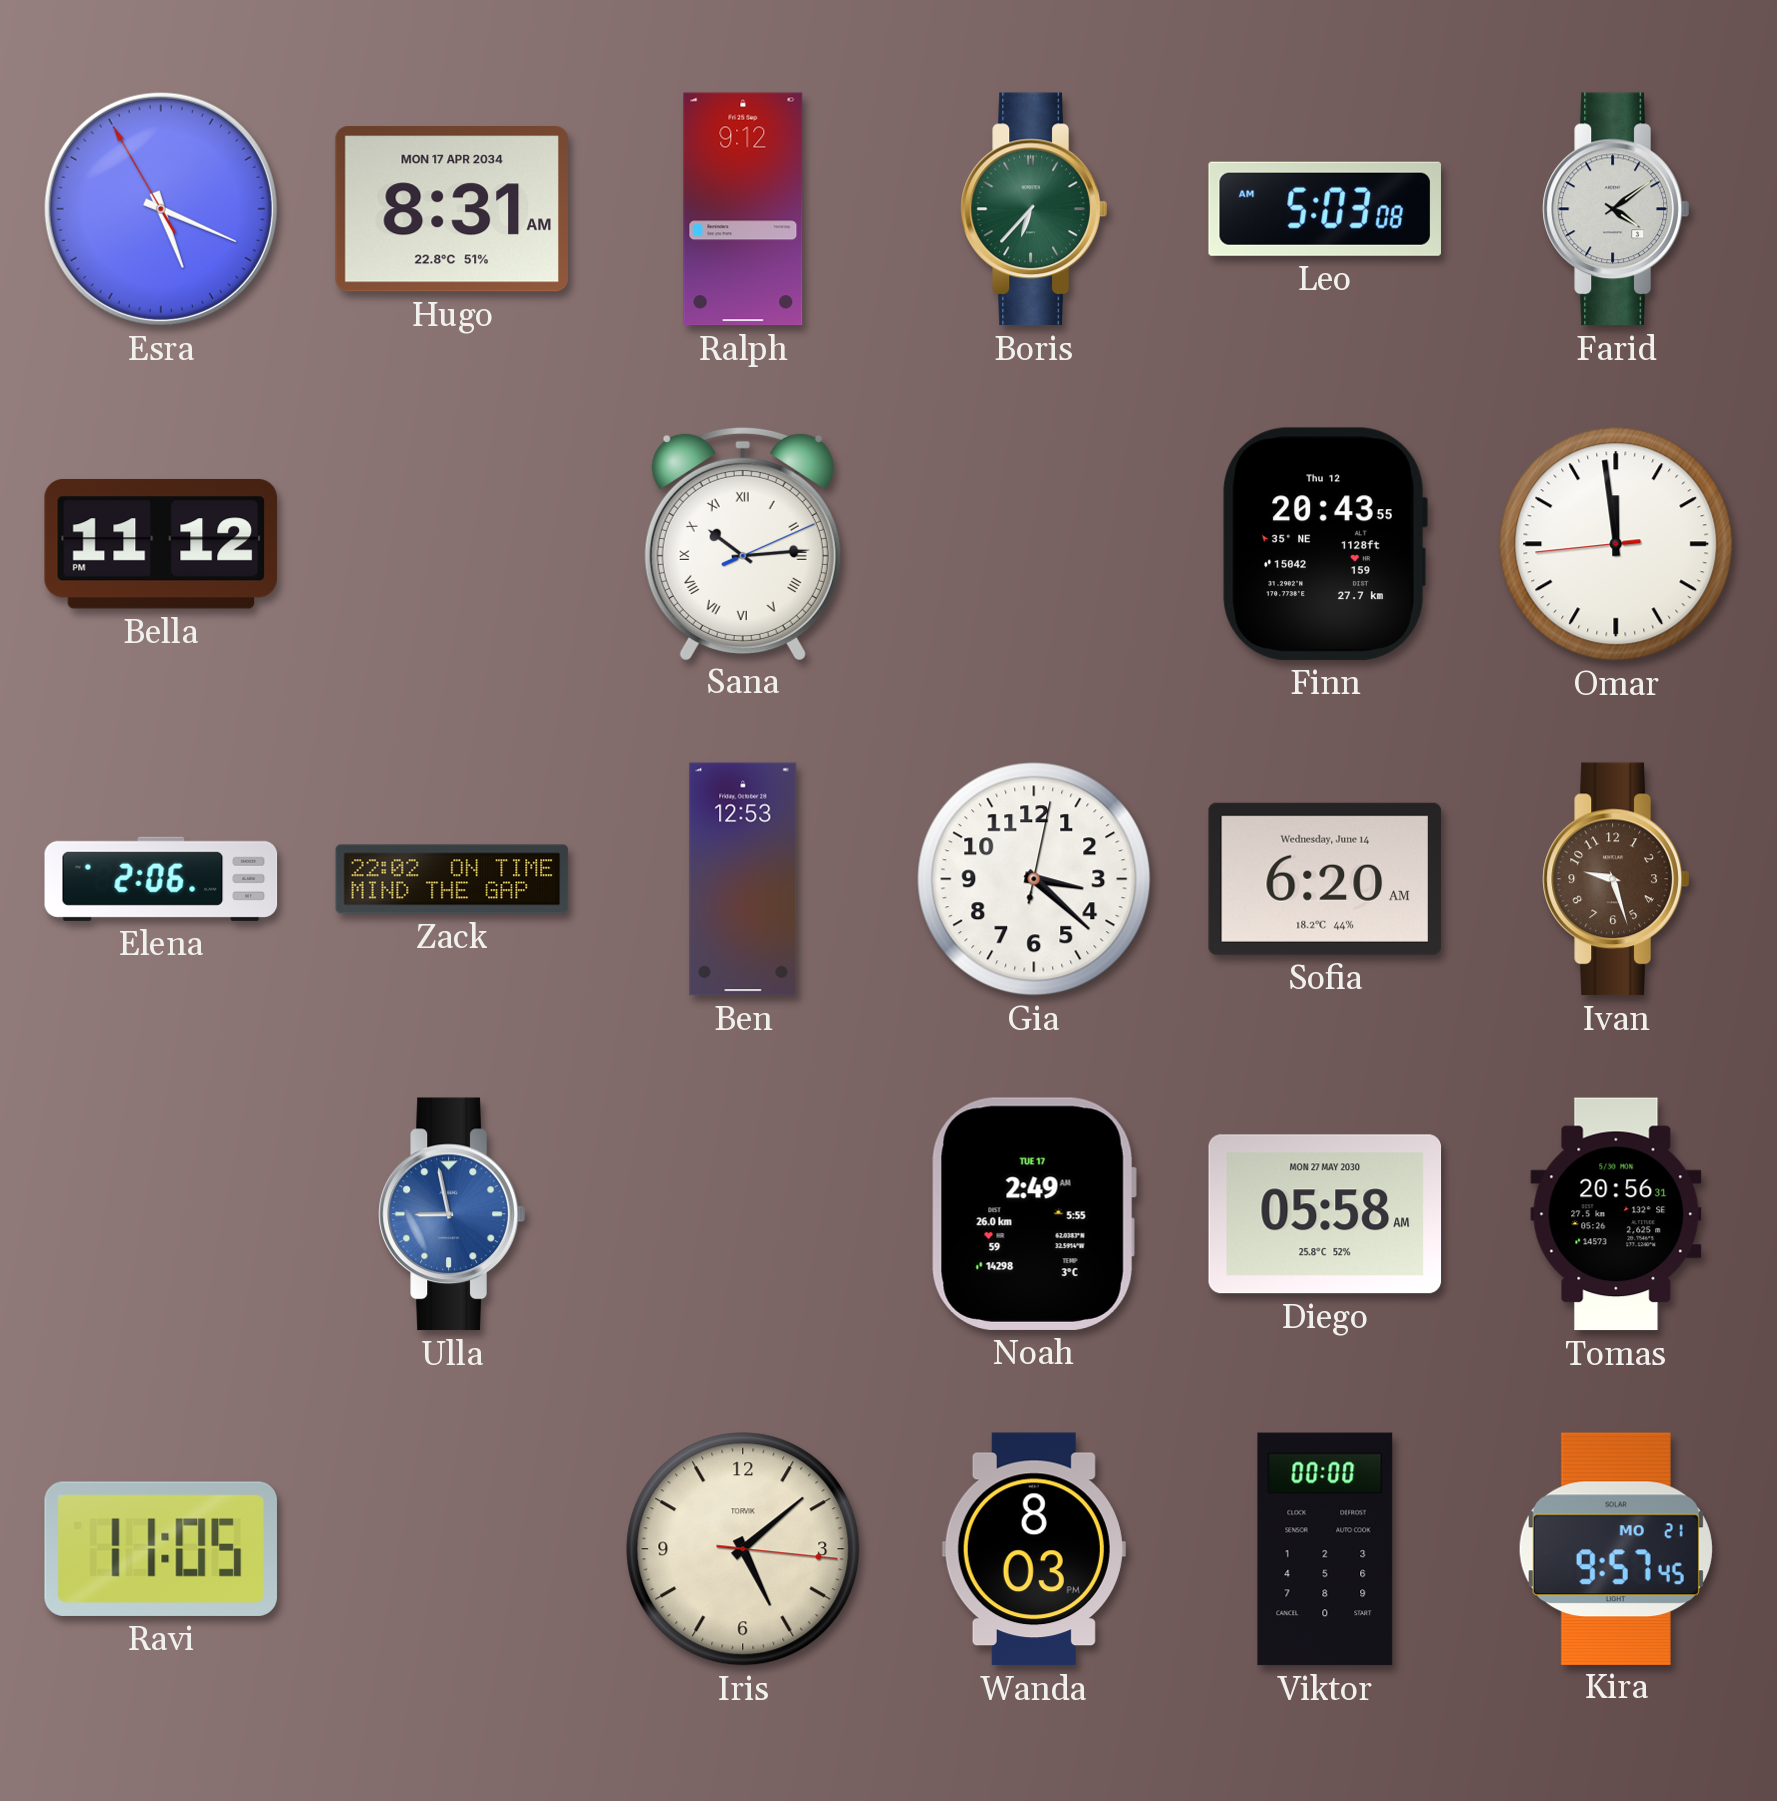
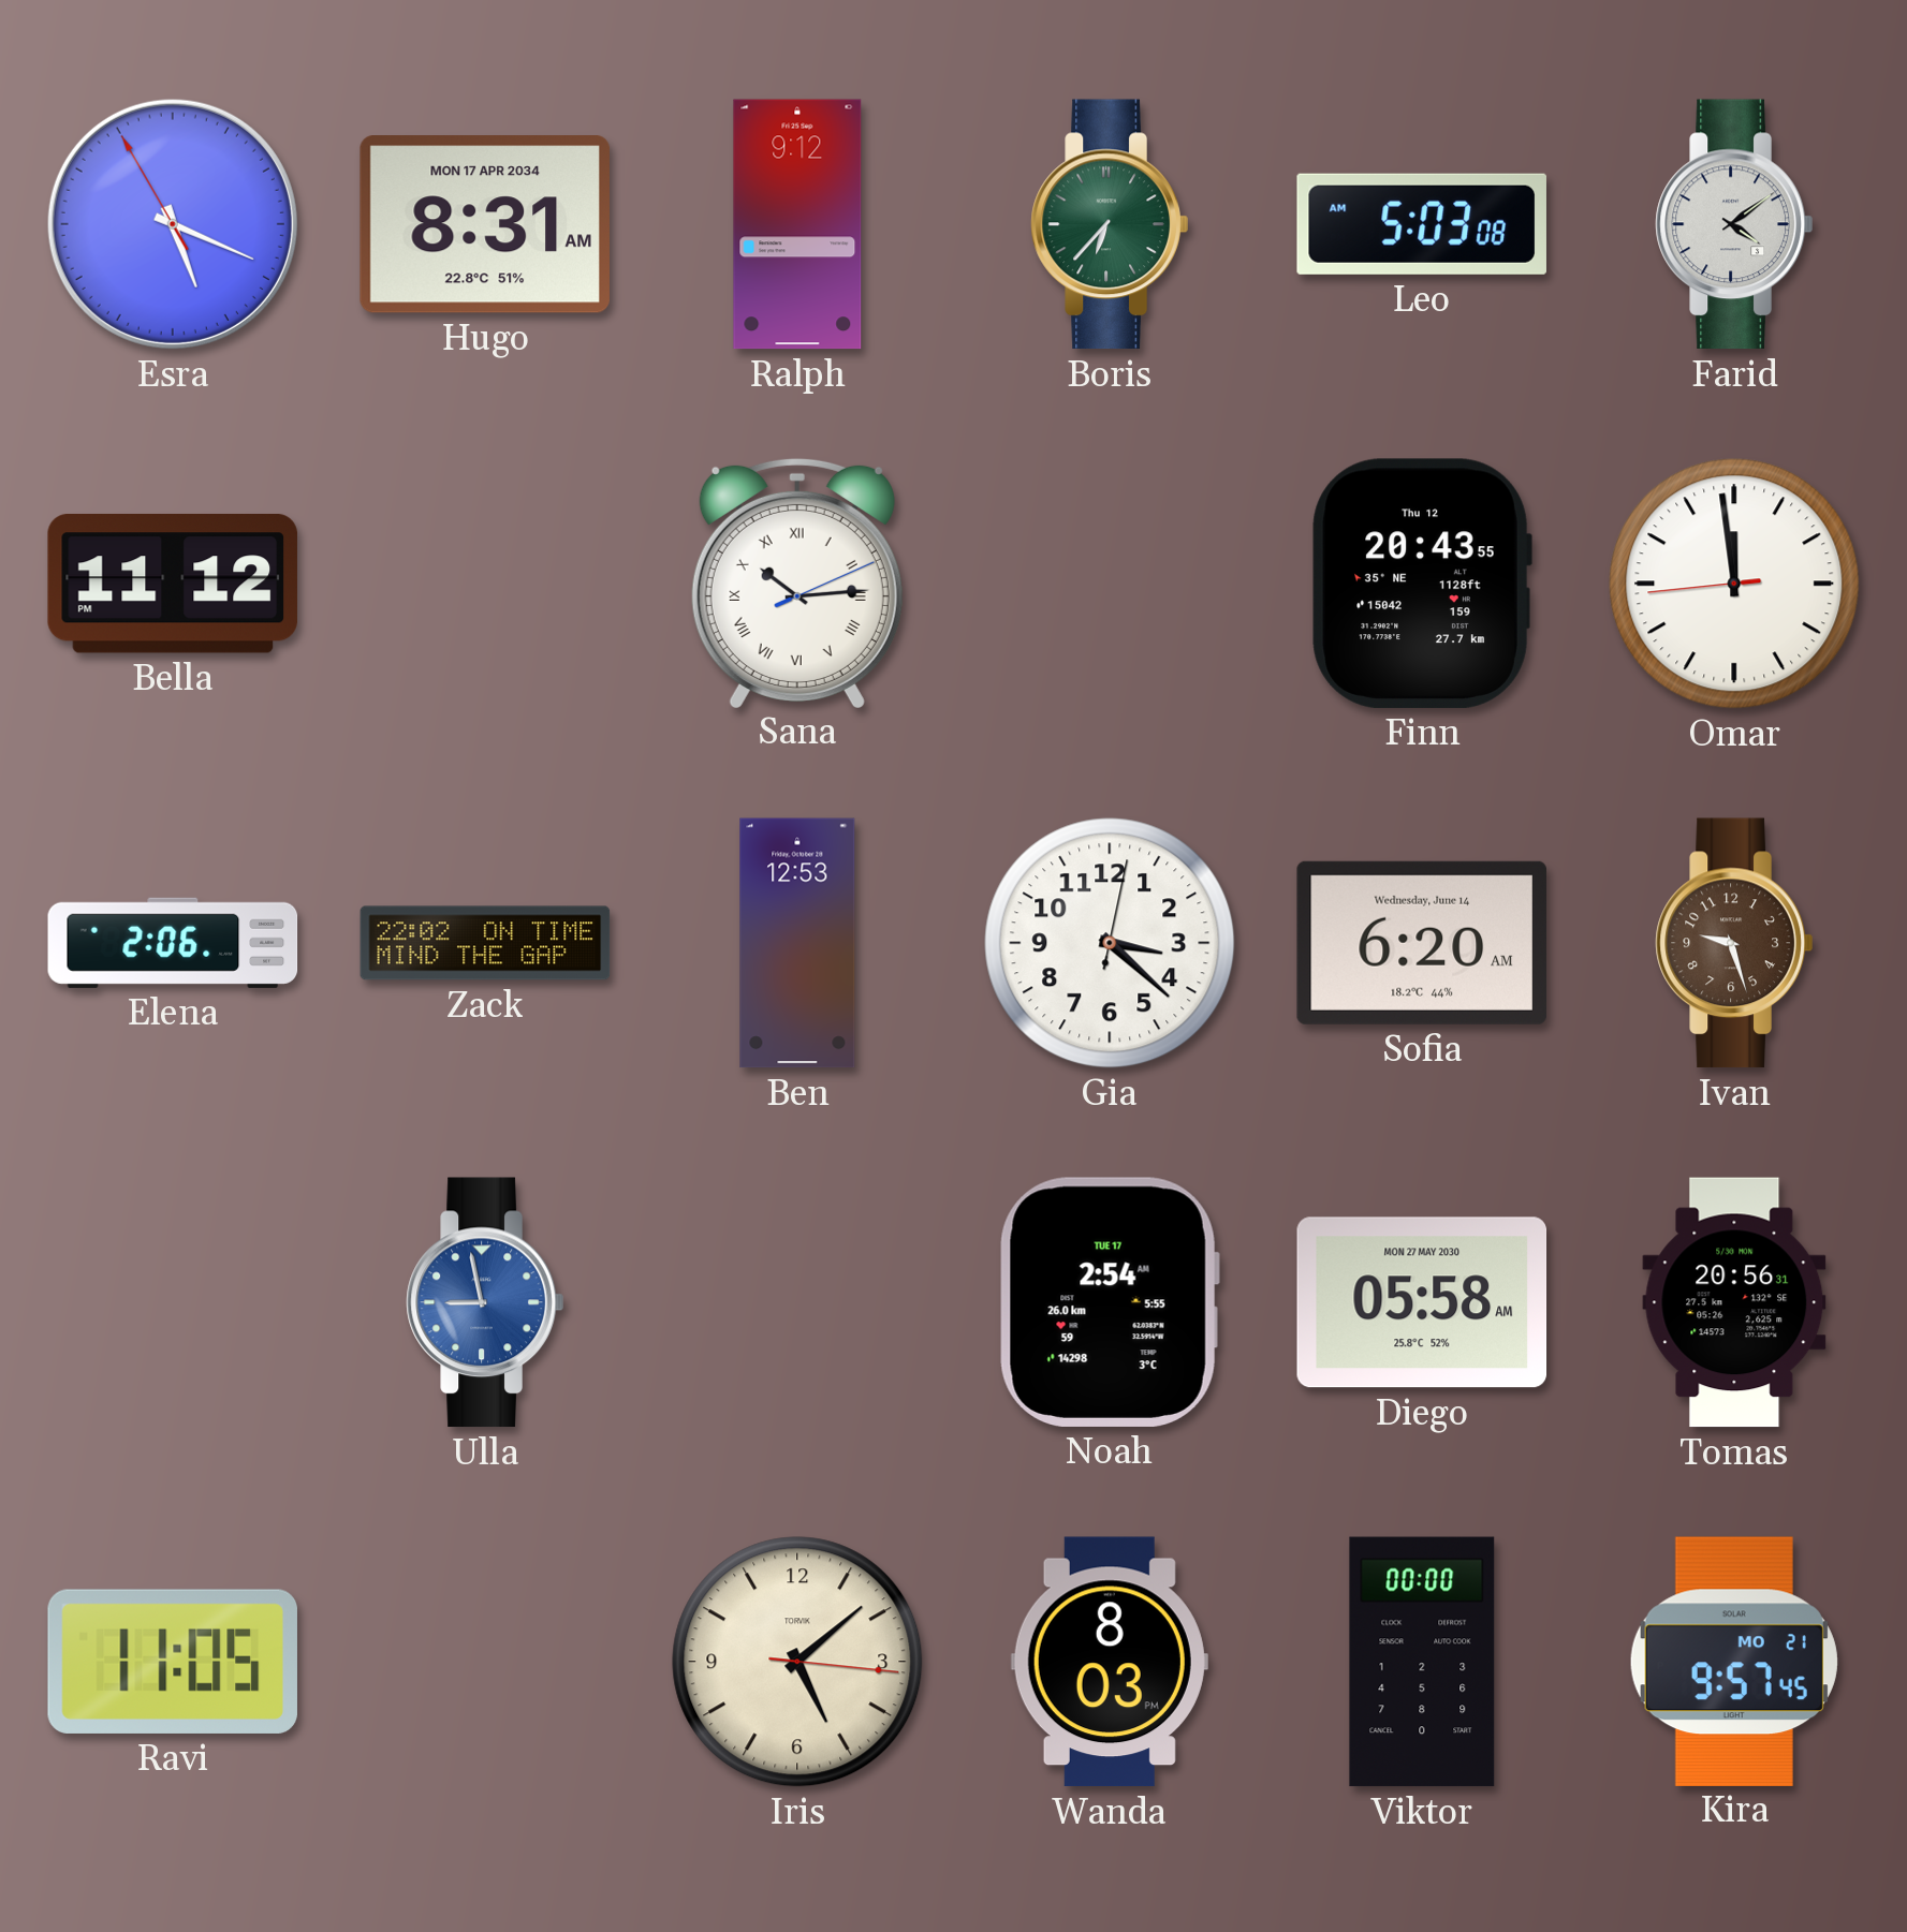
Noah: 2:49 -> 2:54 (1110, 1302)
